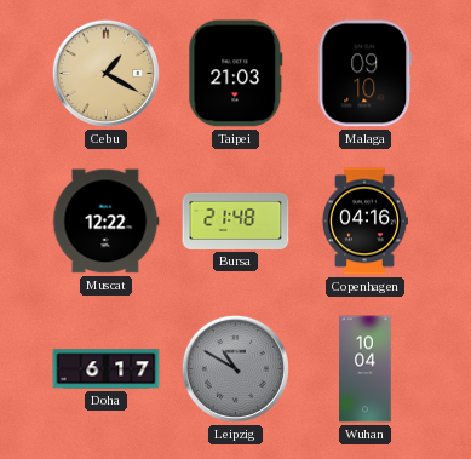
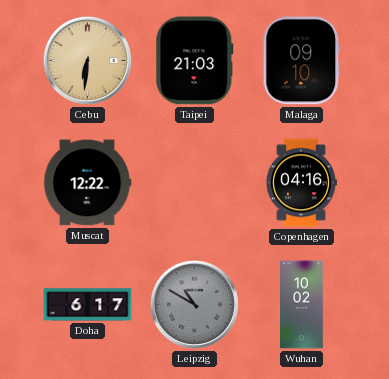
Cebu: 1:20 -> 6:31 (87, 60)
Bursa: 21:48 -> none (236, 220)
Wuhan: 10:04 -> 10:02 (302, 305)
